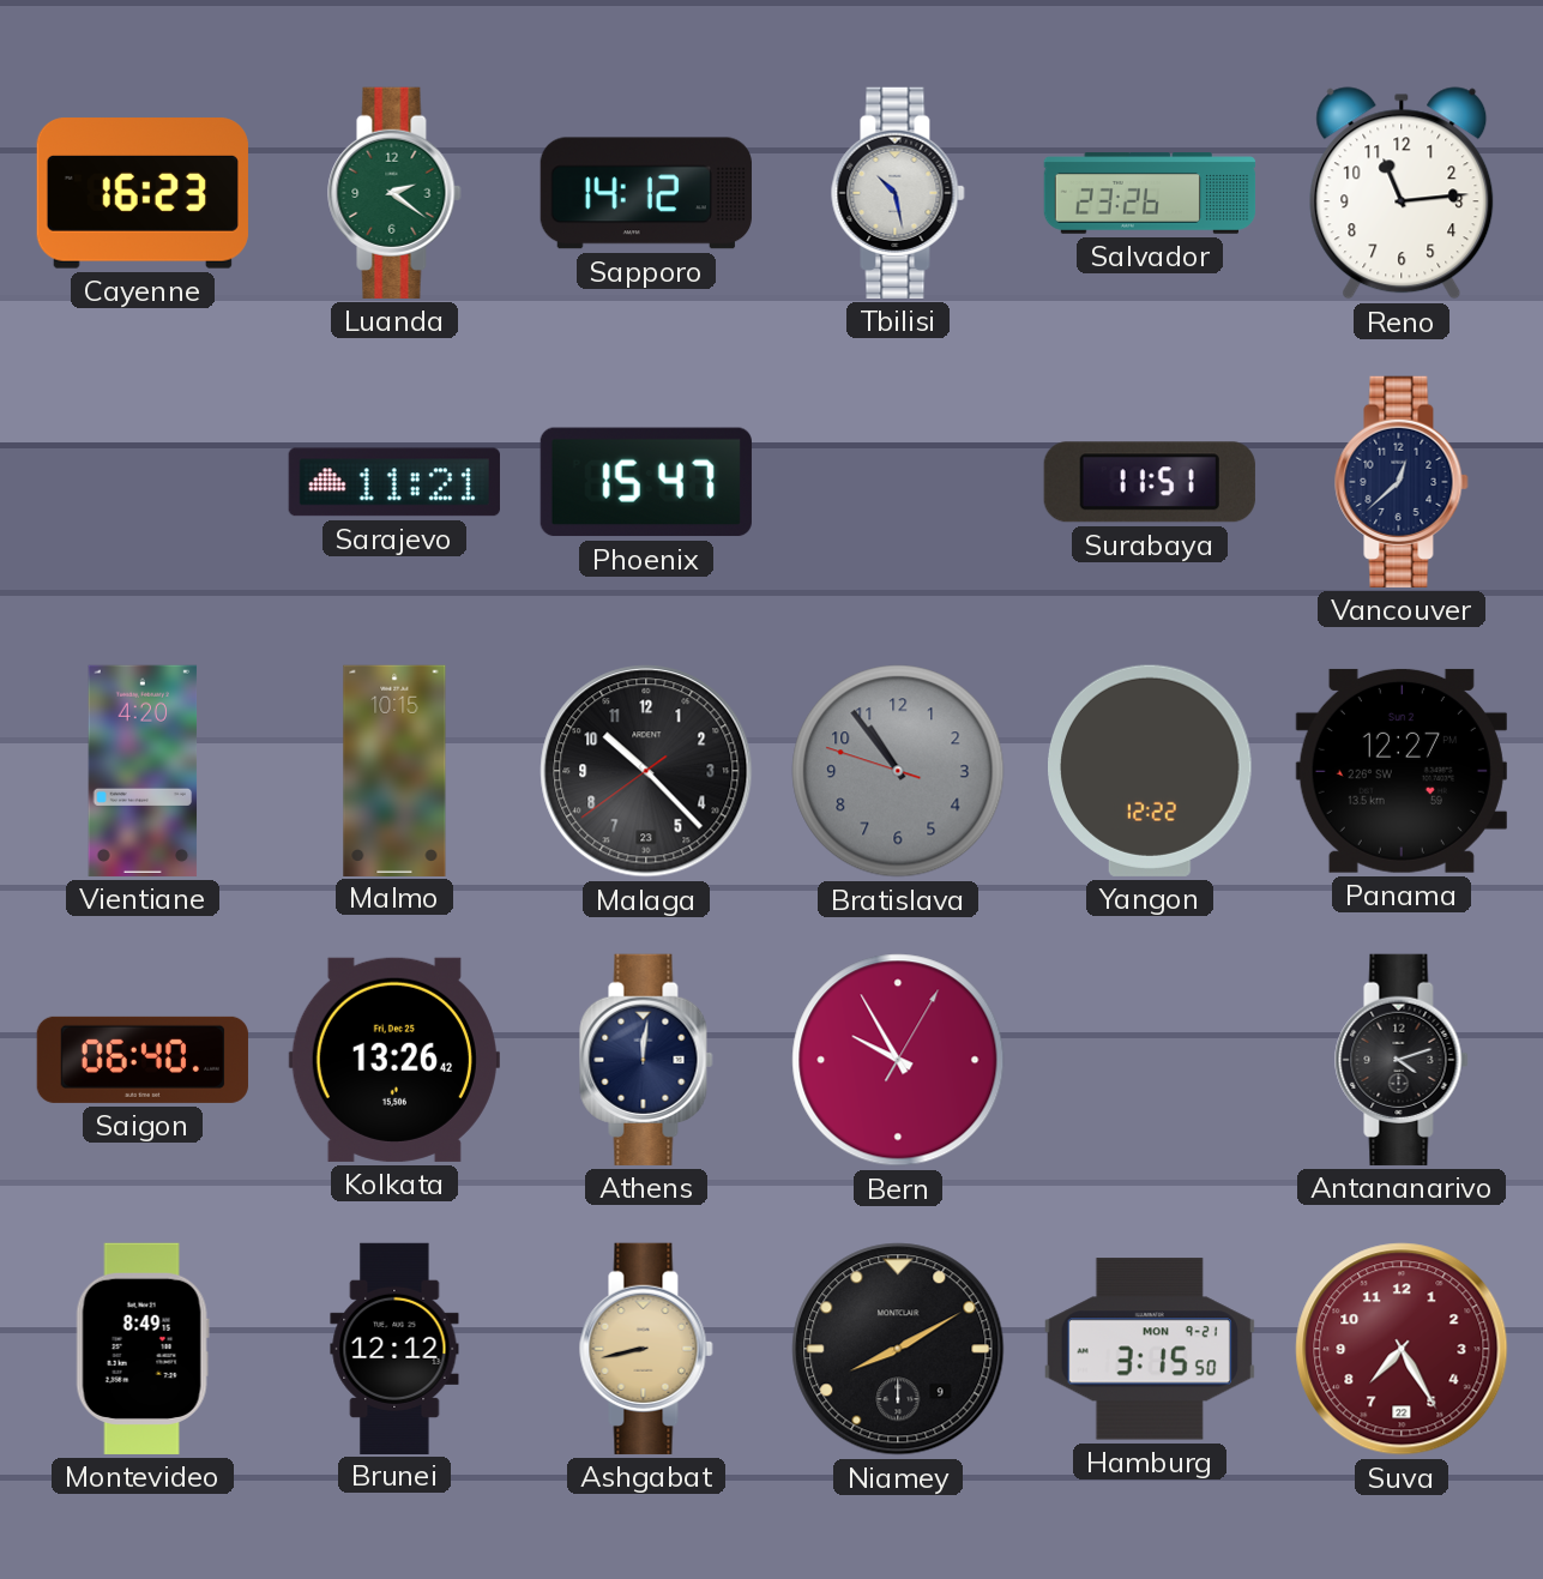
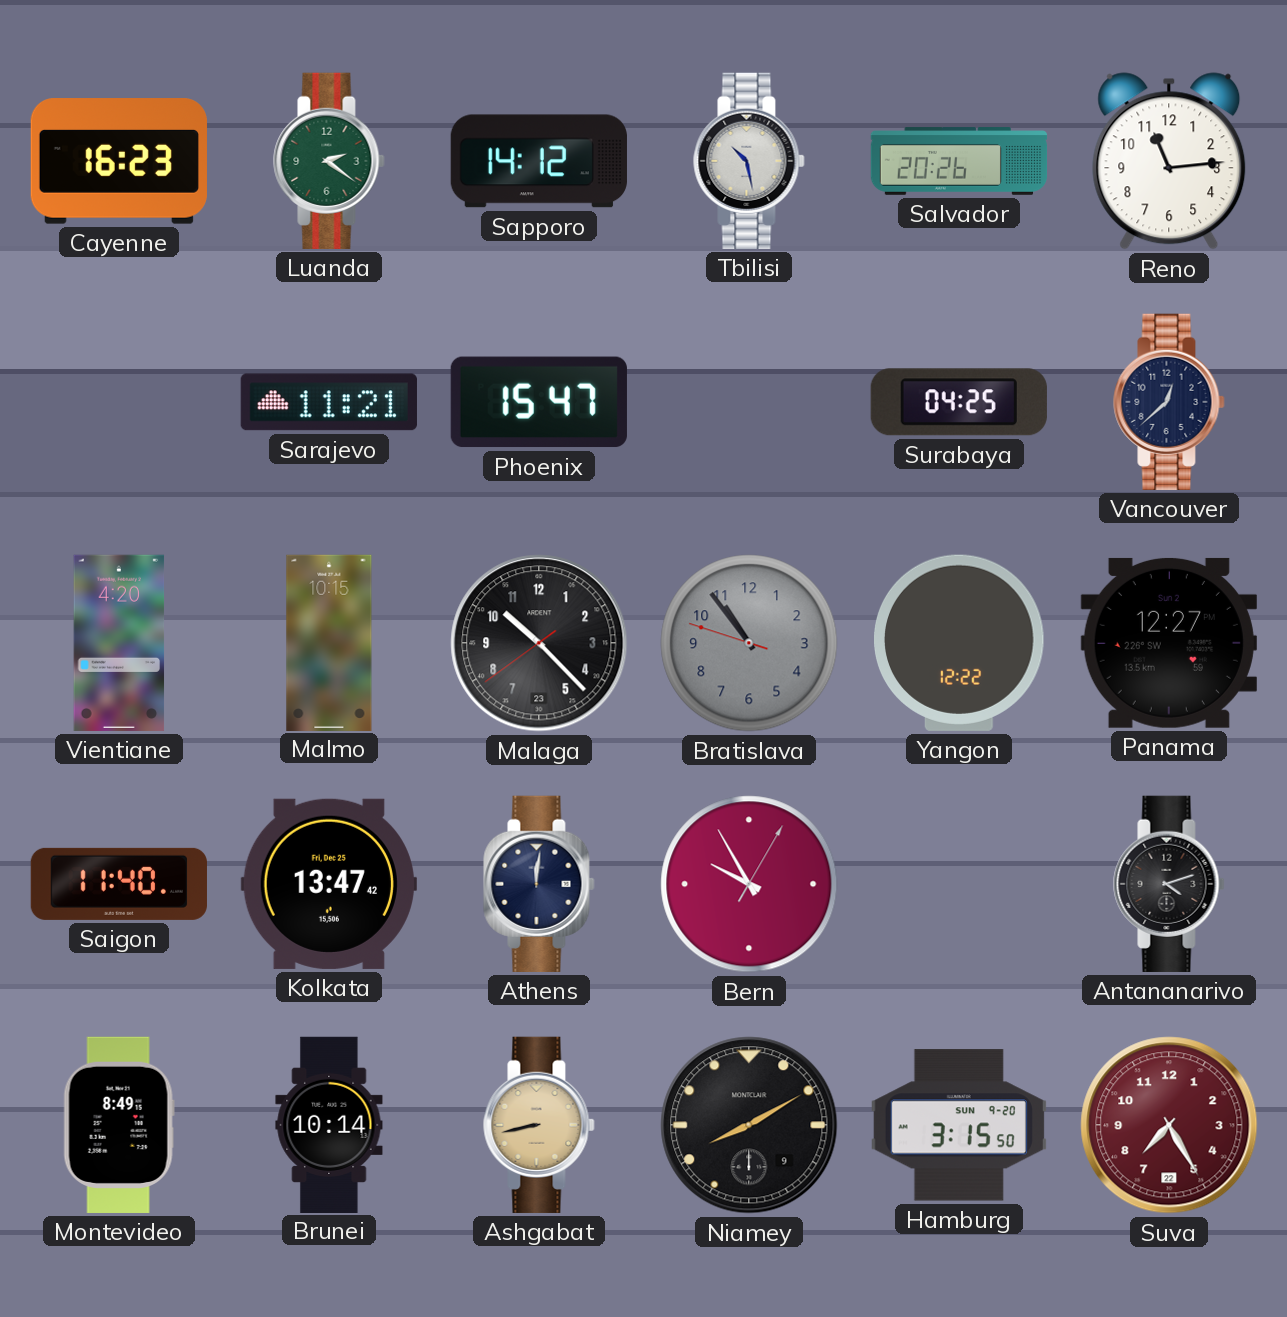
Salvador: 23:26 -> 20:26 (959, 161)
Surabaya: 11:51 -> 04:25 (959, 402)
Saigon: 06:40 -> 11:40 (118, 884)
Kolkata: 13:26 -> 13:47 (329, 884)
Brunei: 12:12 -> 10:14 (329, 1124)
Hamburg date: MON 9-21 -> SUN 9-20 (959, 1125)
